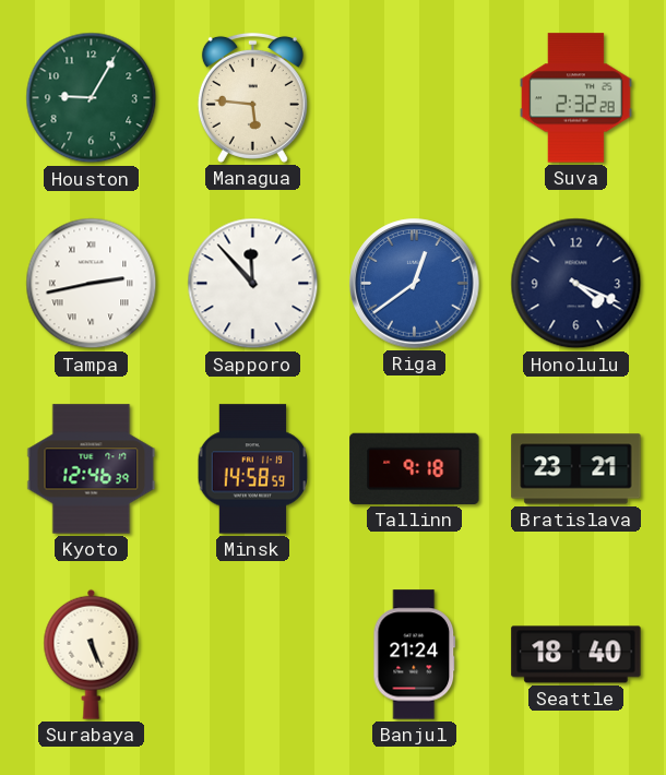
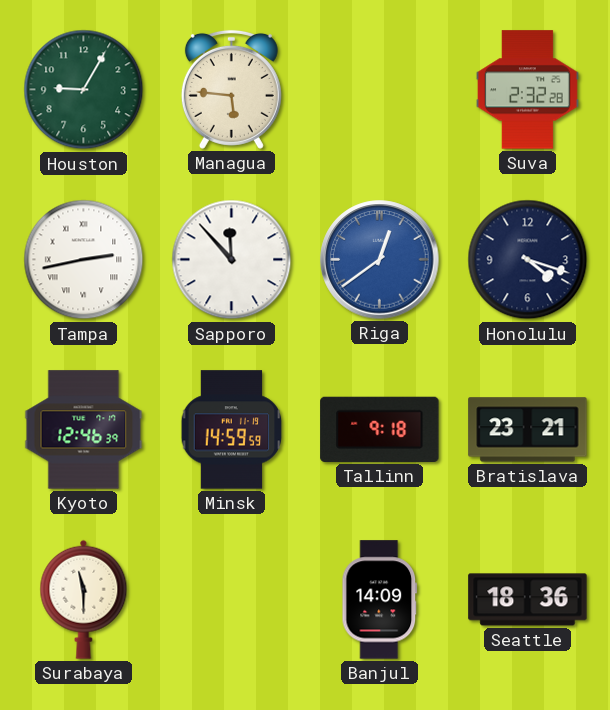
Honolulu: 4:19 -> 4:18 (528, 260)
Minsk: 14:58 -> 14:59 (232, 430)
Surabaya: 5:26 -> 11:30 (84, 599)
Banjul: 21:24 -> 14:09 (380, 600)
Seattle: 18:40 -> 18:36 (528, 600)
